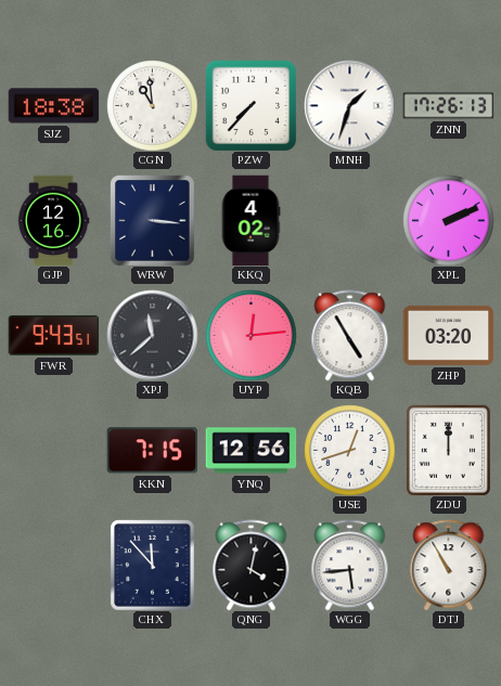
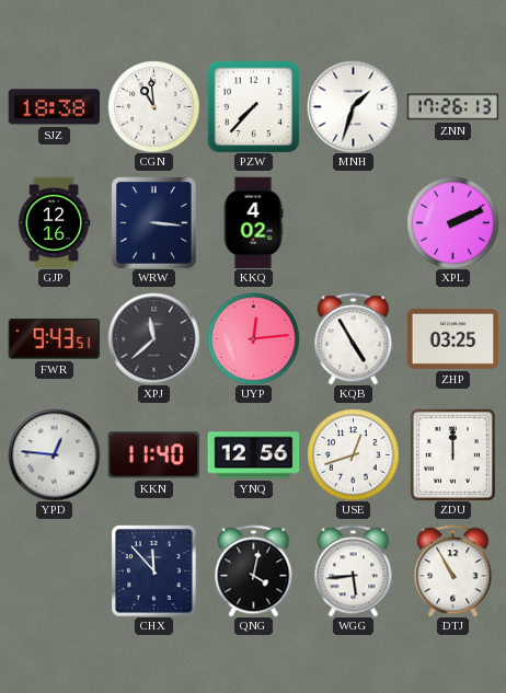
ZHP: 03:20 -> 03:25 (452, 338)
YPD: none -> 12:46 (54, 454)
KKN: 7:15 -> 11:40 (153, 455)
